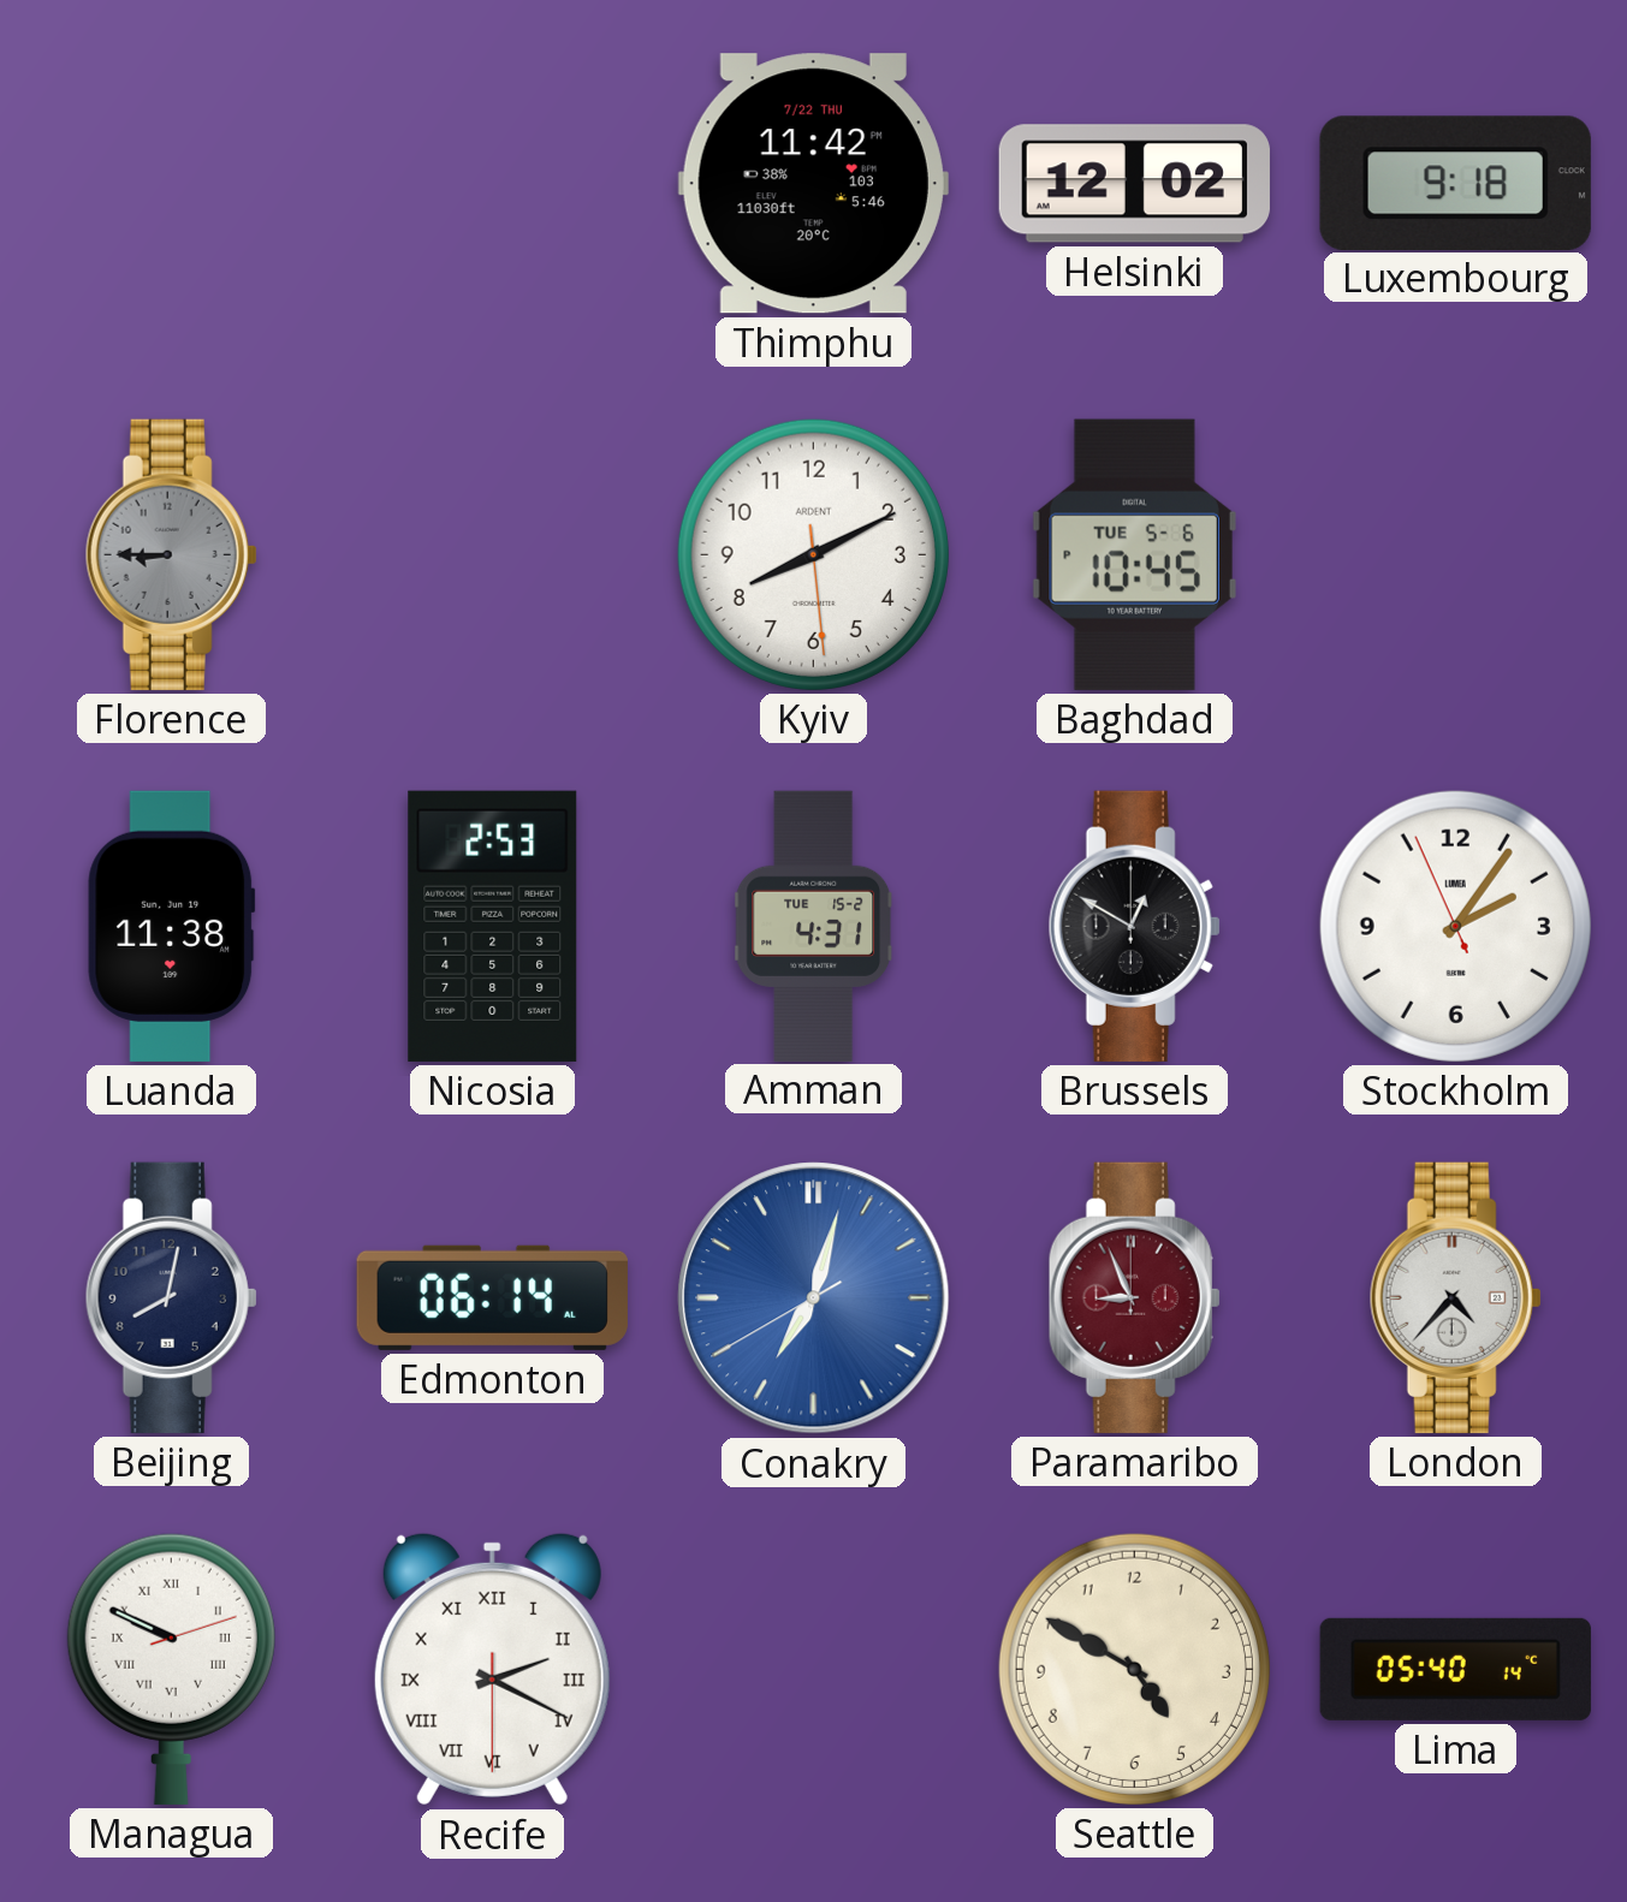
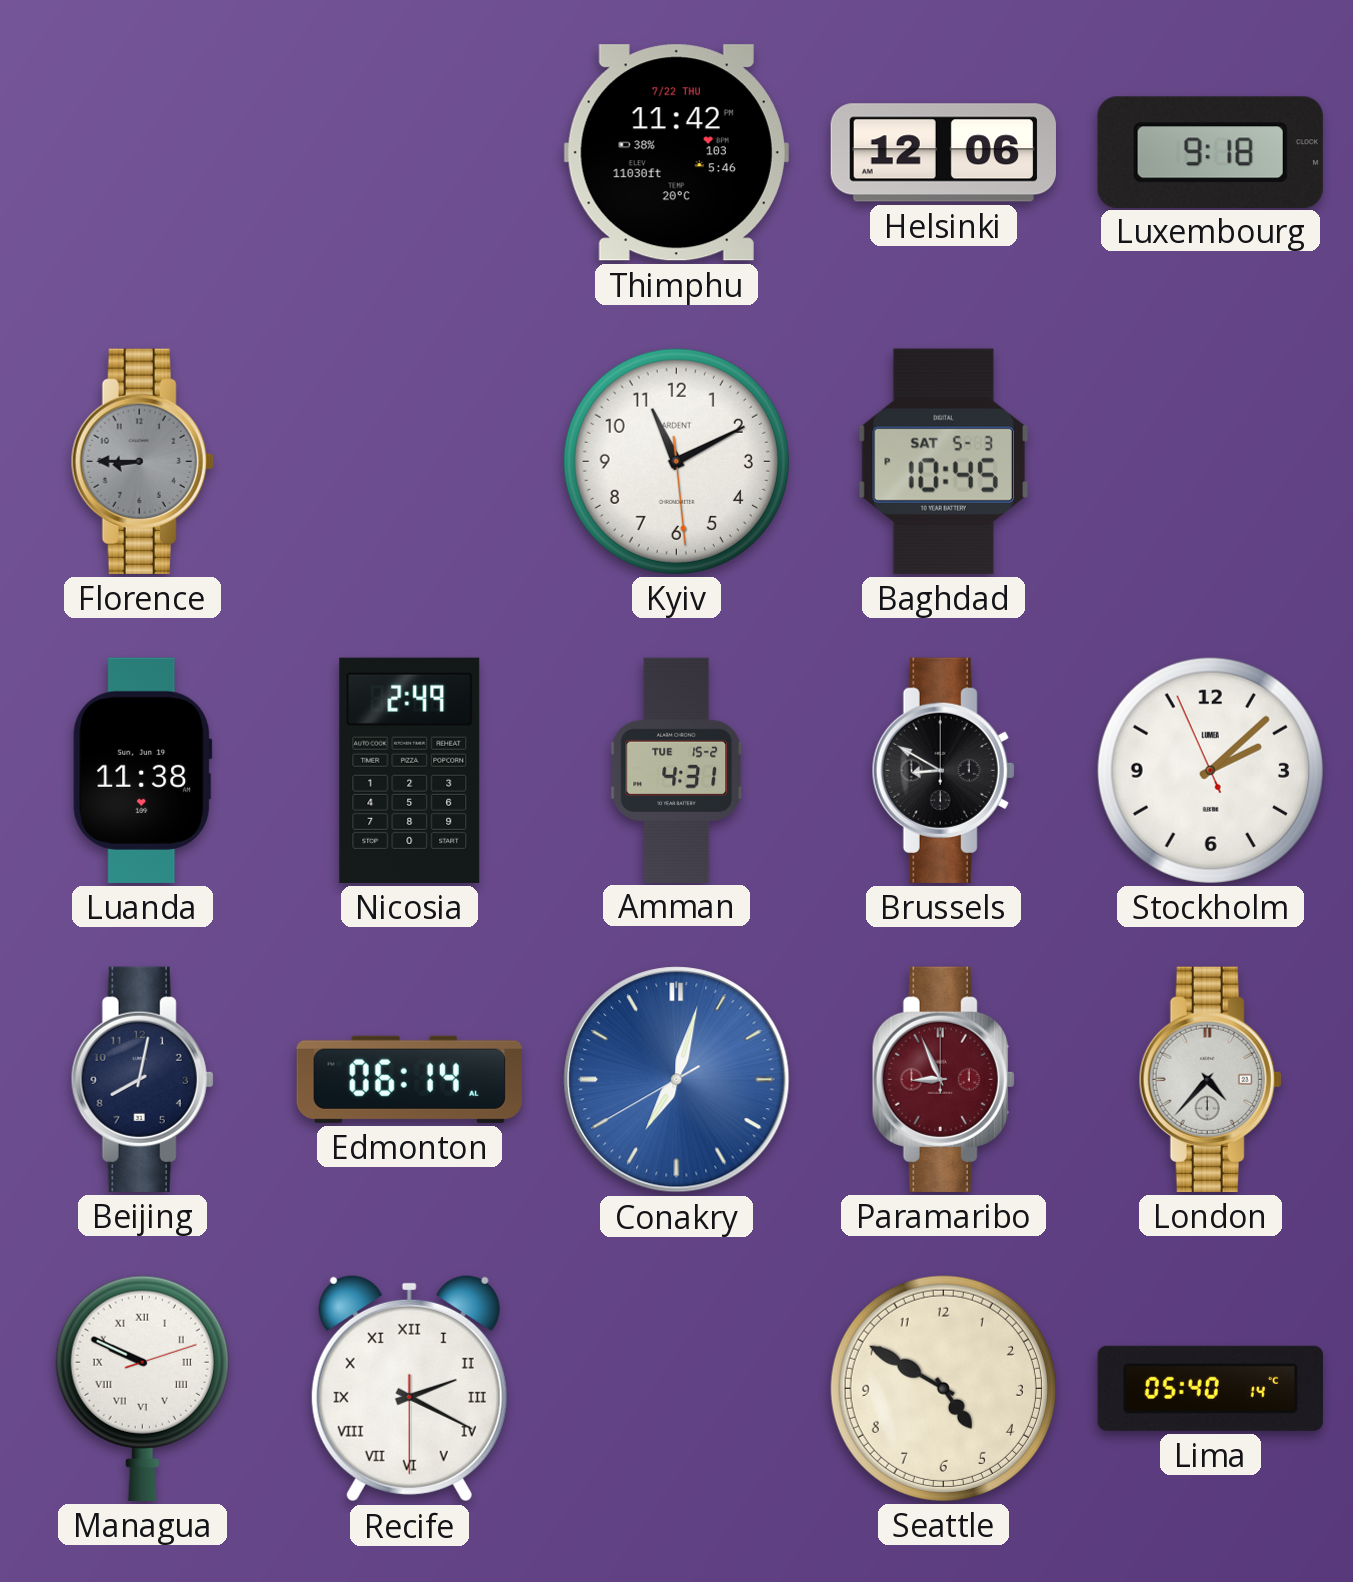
Helsinki: 12:02 -> 12:06 (943, 153)
Kyiv: 8:10 -> 11:10 (676, 461)
Baghdad date: TUE 5-6 -> SAT 5-3 (943, 461)
Nicosia: 2:53 -> 2:49 (410, 770)
Brussels: 12:50 -> 8:50 (943, 770)
Stockholm: 2:05 -> 2:07 (1210, 770)
